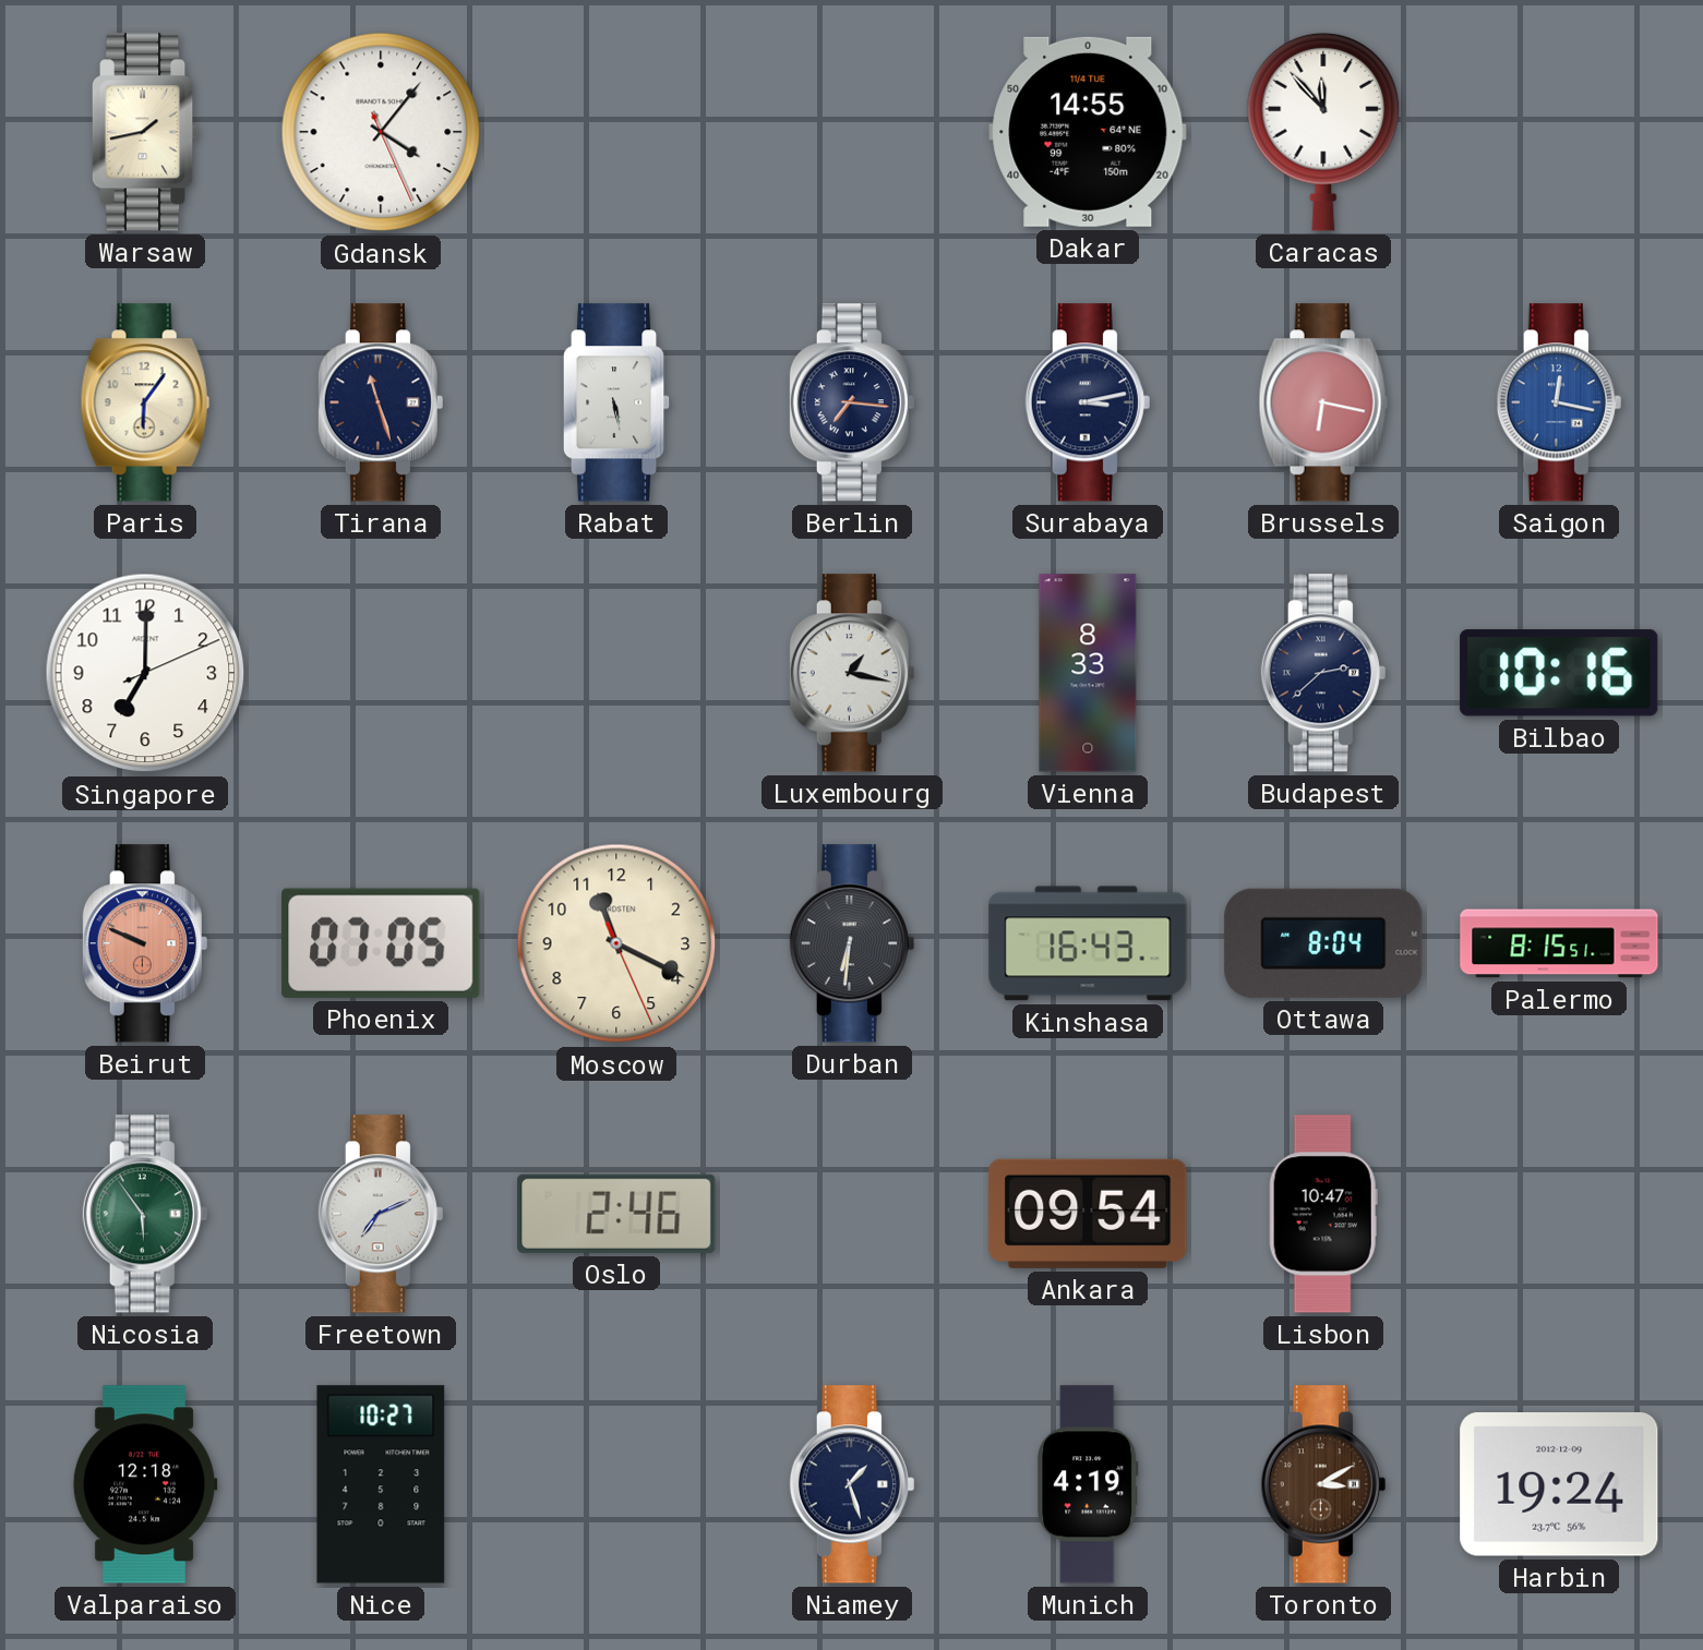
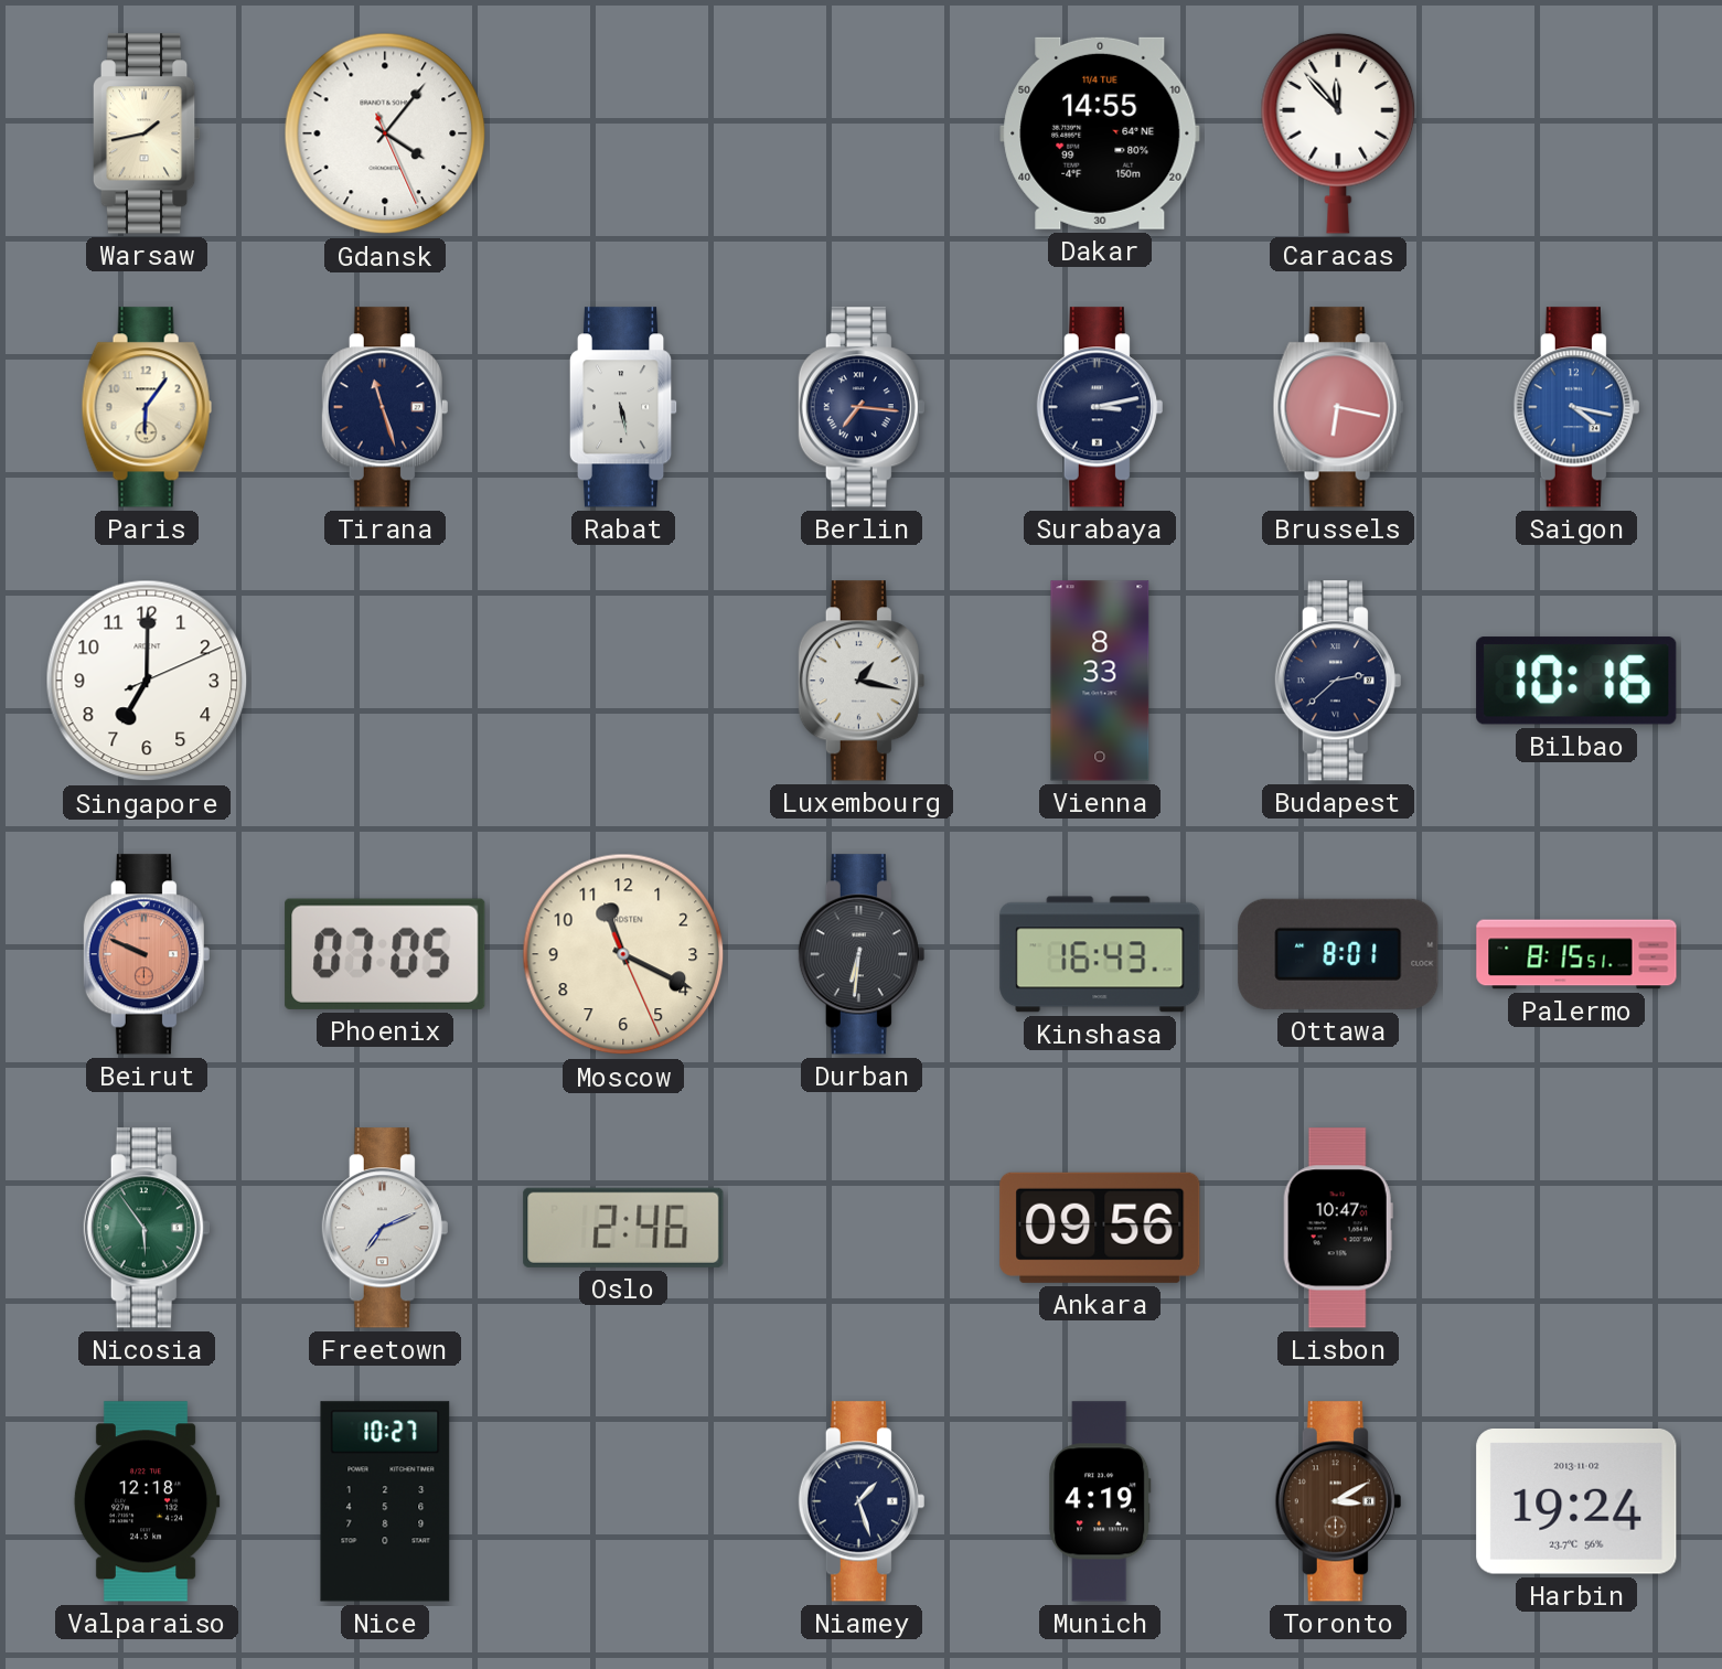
Saigon: 12:17 -> 4:17 (1576, 407)
Ottawa: 8:04 -> 8:01 (1338, 954)
Ankara: 09:54 -> 09:56 (1100, 1228)
Harbin date: 2012-12-09 -> 2013-11-02 (1576, 1502)
